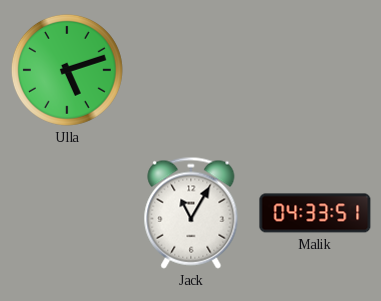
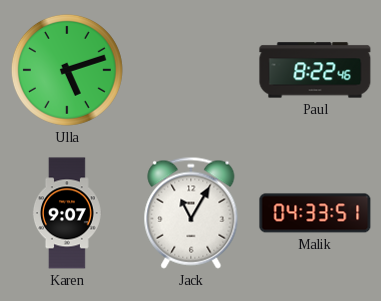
Paul: none -> 8:22 (315, 70)
Karen: none -> 9:07 (67, 213)
